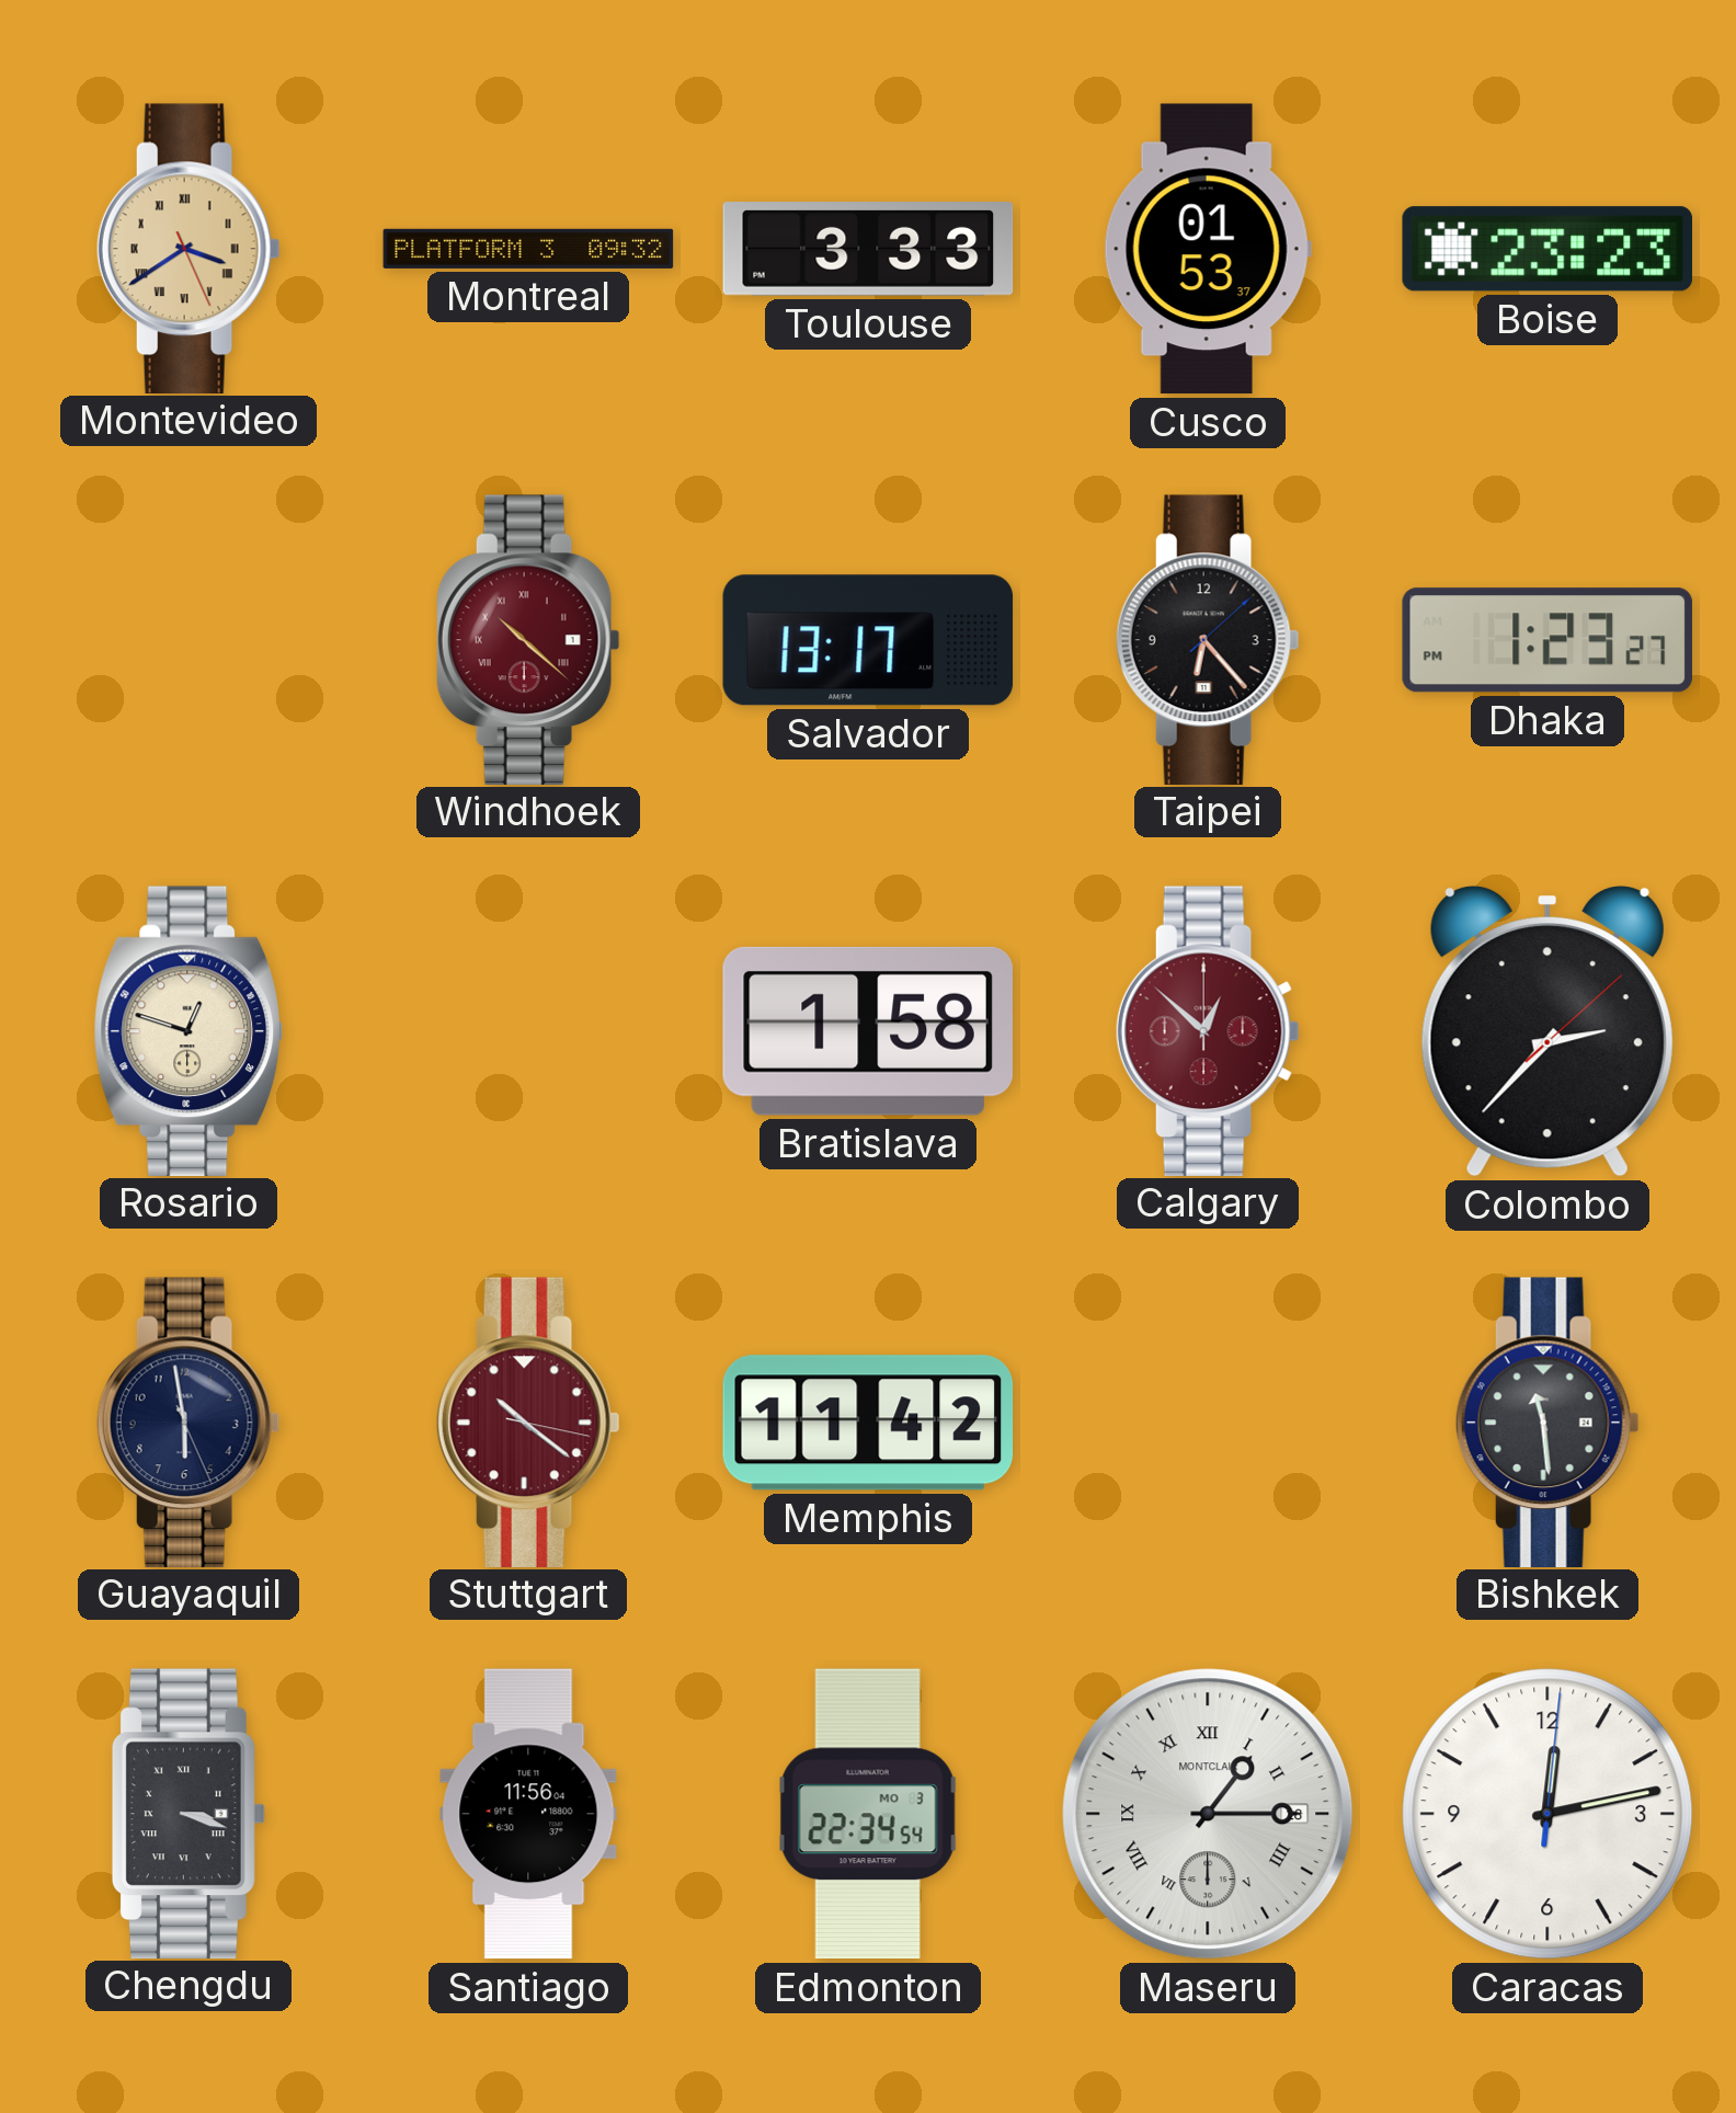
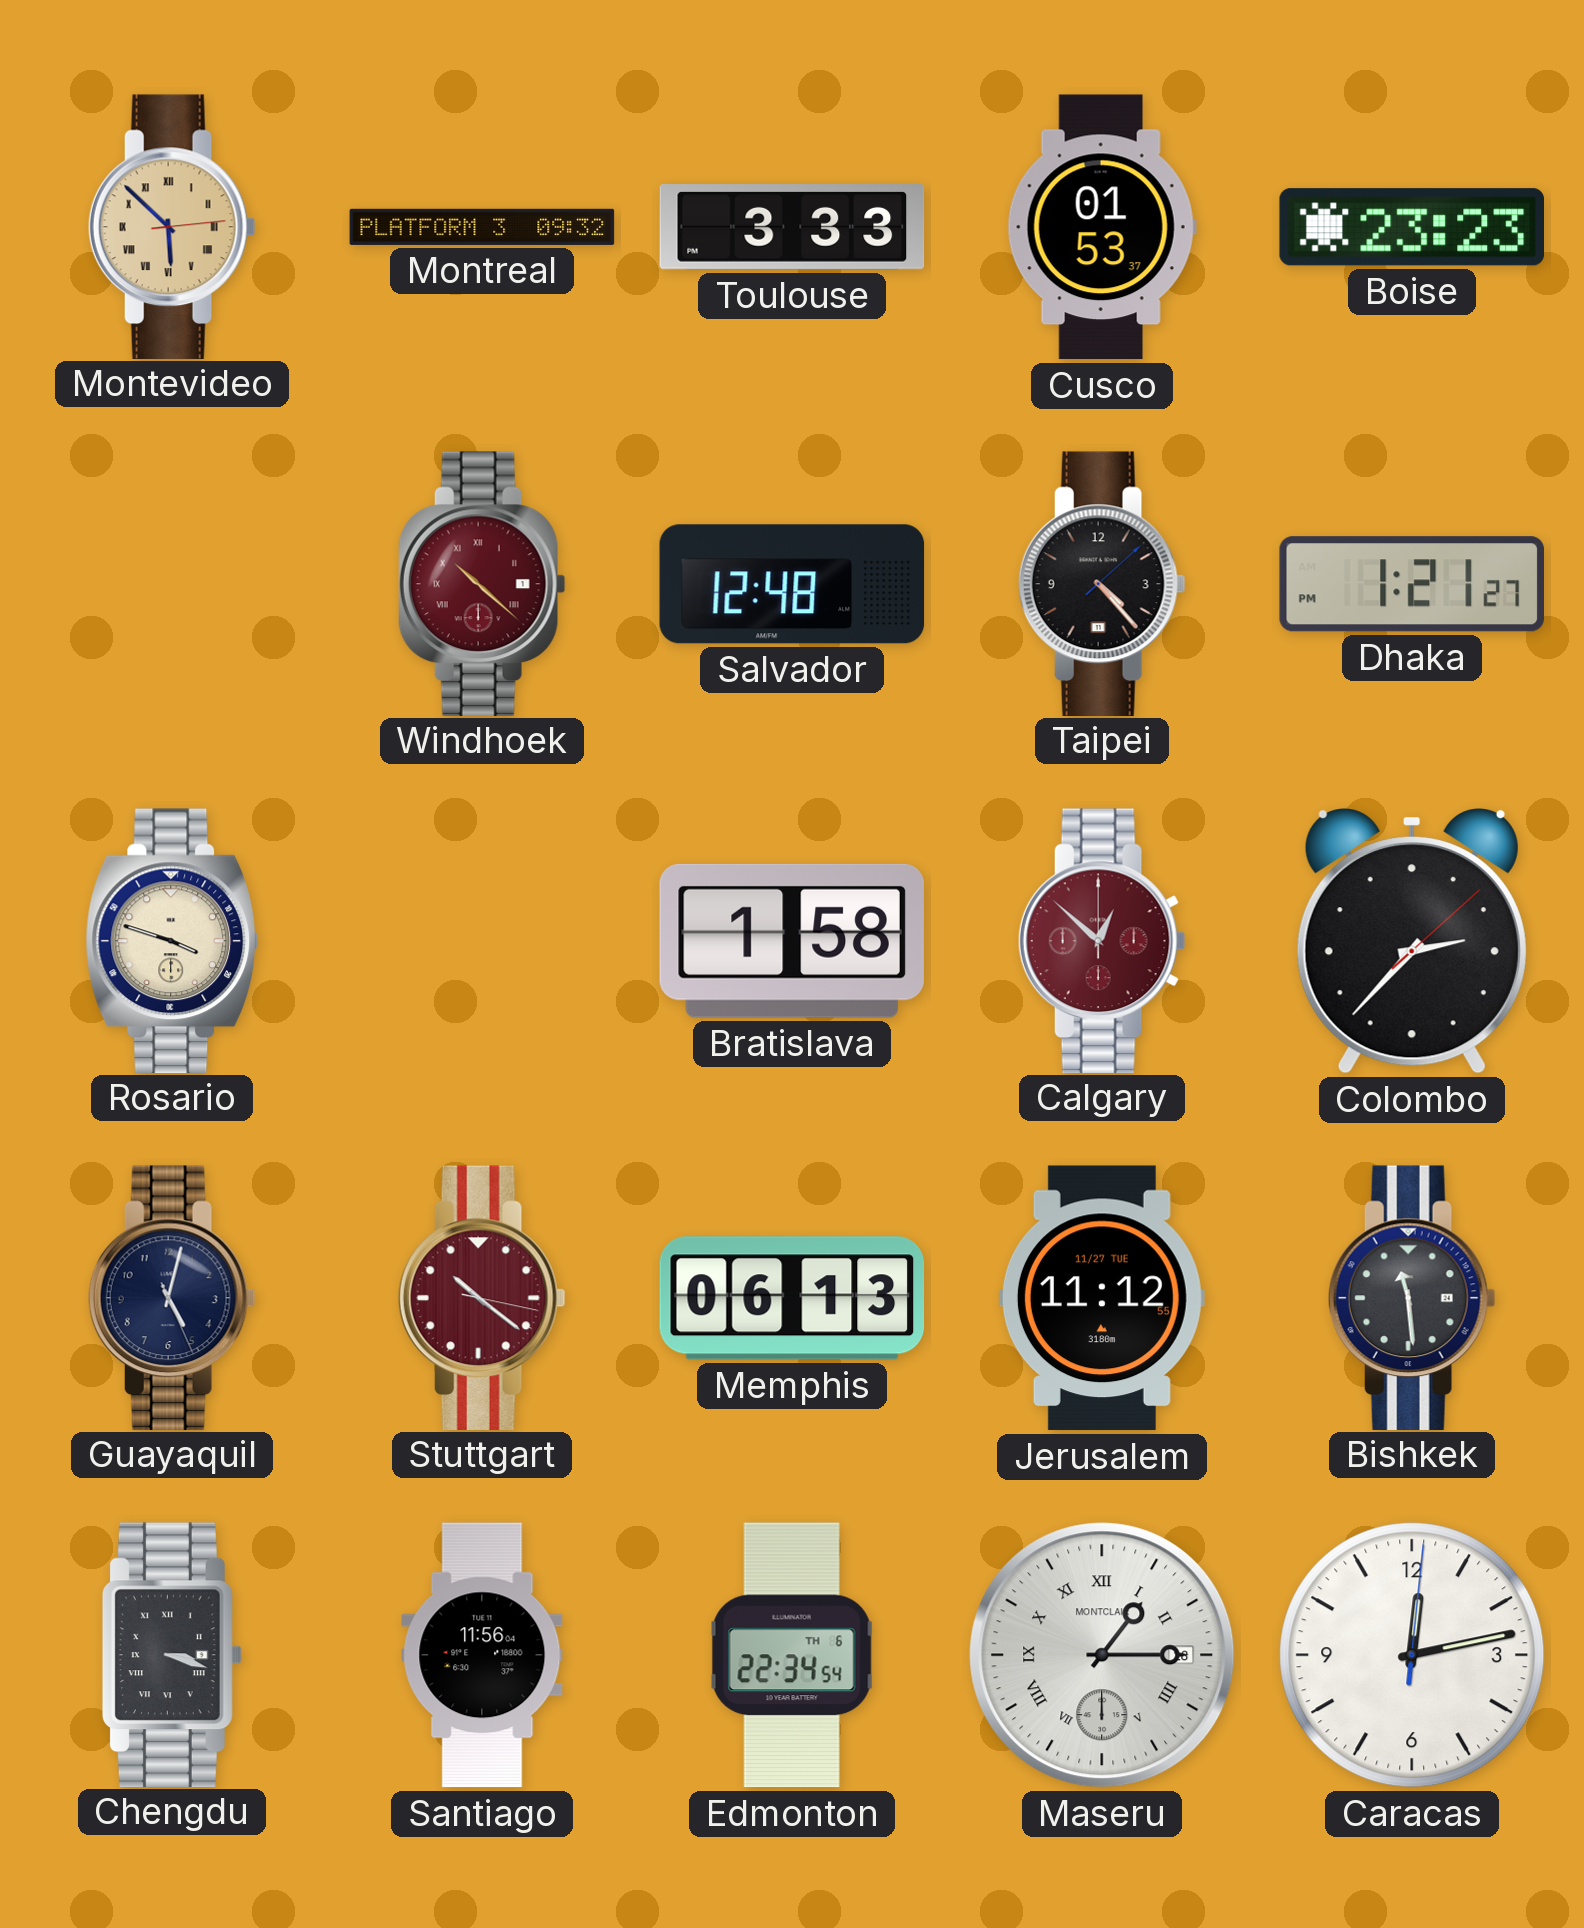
Montevideo: 3:39 -> 5:52 (172, 226)
Salvador: 13:17 -> 12:48 (792, 584)
Taipei: 6:23 -> 4:23 (1102, 583)
Dhaka: 1:23 -> 1:21 (1411, 584)
Rosario: 12:48 -> 3:48 (172, 940)
Guayaquil: 5:58 -> 5:02 (172, 1297)
Memphis: 11:42 -> 06:13 (792, 1298)
Jerusalem: none -> 11:12 (1102, 1298)
Edmonton date: MO 3 -> TH 6 (792, 1655)
